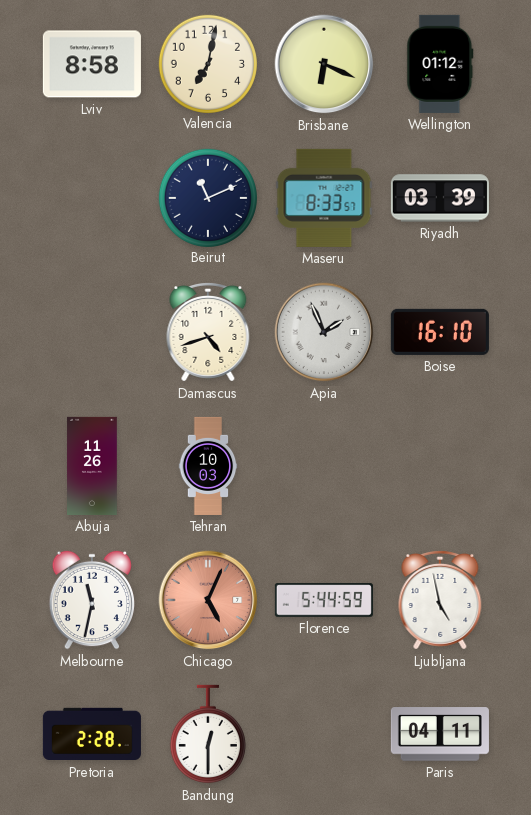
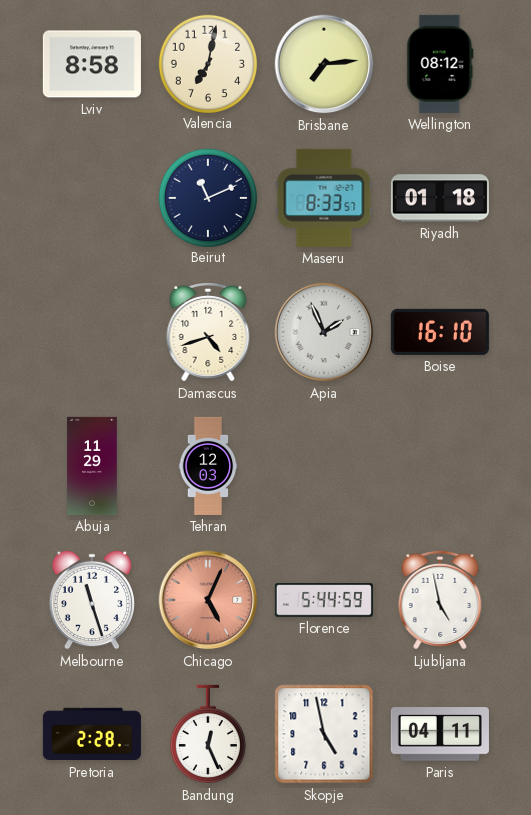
Brisbane: 6:19 -> 7:14 (324, 64)
Wellington: 01:12 -> 08:12 (440, 64)
Riyadh: 03:39 -> 01:18 (440, 198)
Abuja: 11:26 -> 11:29 (92, 466)
Tehran: 10:03 -> 12:03 (208, 466)
Melbourne: 11:32 -> 11:27 (92, 600)
Bandung: 12:30 -> 12:26 (208, 734)
Skopje: none -> 4:58 (324, 734)
